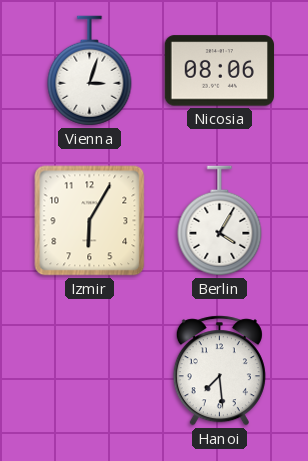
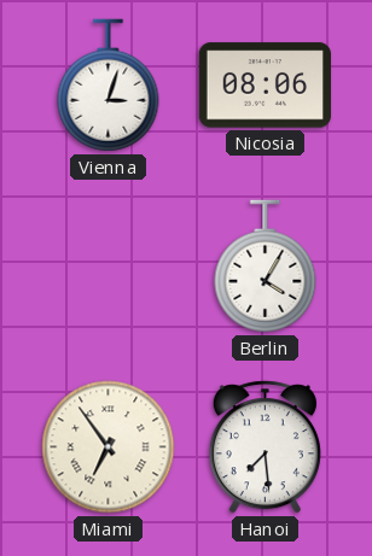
Izmir: 6:05 -> none (90, 221)
Miami: none -> 6:54 (109, 447)
